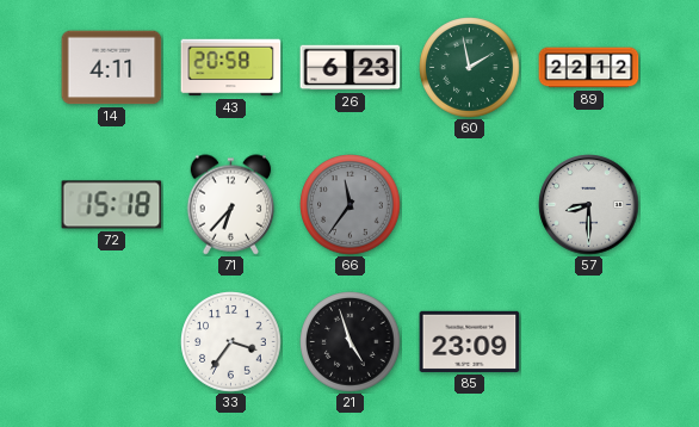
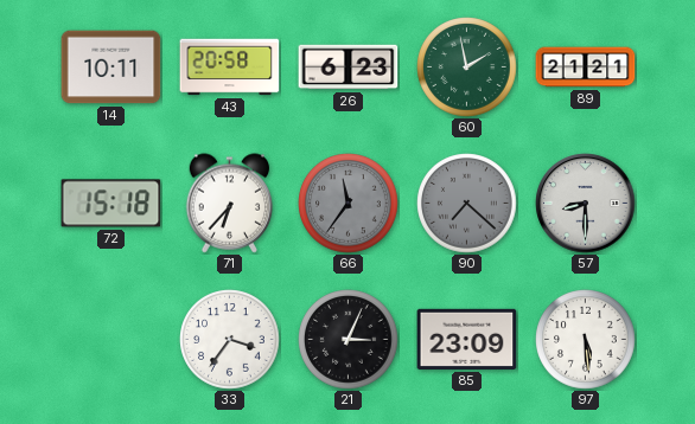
14: 4:11 -> 10:11 (111, 68)
89: 22:12 -> 21:21 (586, 68)
90: none -> 7:22 (467, 204)
21: 4:57 -> 3:04 (349, 340)
97: none -> 5:29 (586, 340)
